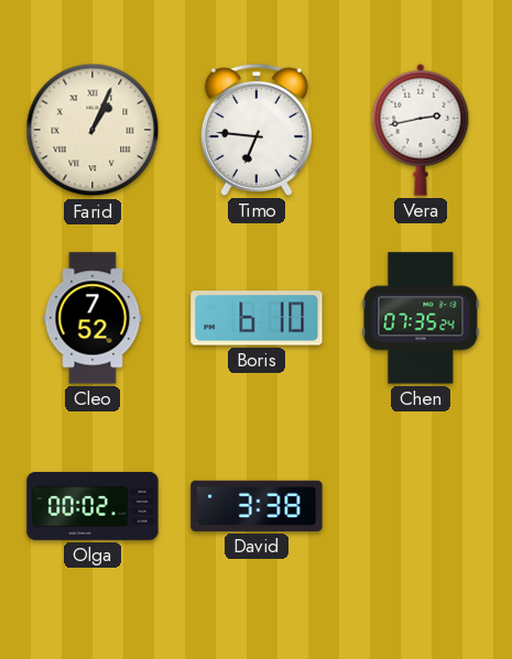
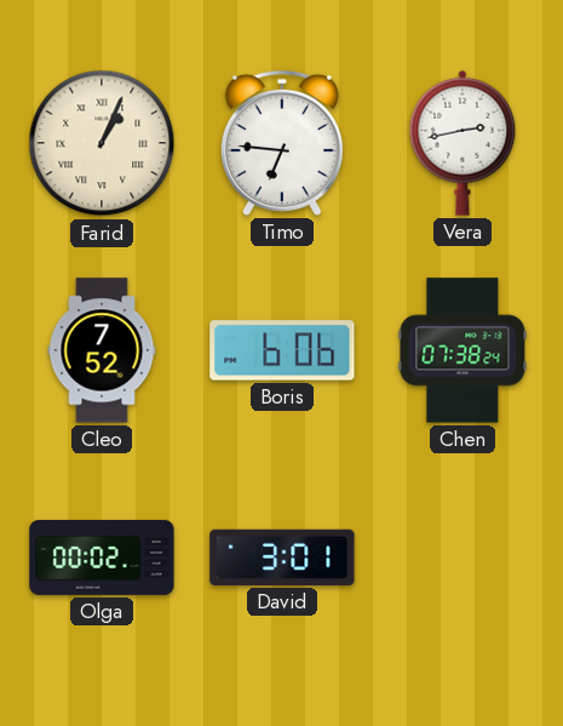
Boris: 6:10 -> 6:06 (282, 350)
Chen: 07:35 -> 07:38 (463, 350)
David: 3:38 -> 3:01 (282, 558)
